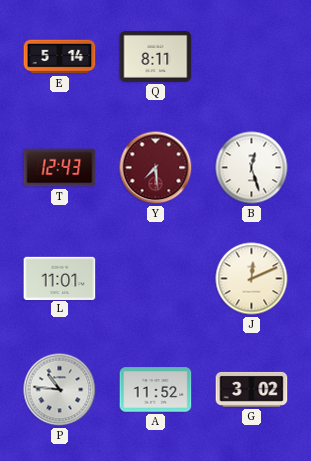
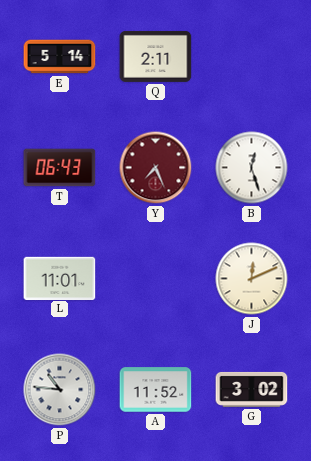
Q: 8:11 -> 2:11 (156, 56)
T: 12:43 -> 06:43 (60, 168)
Y: 7:29 -> 7:26 (156, 168)
